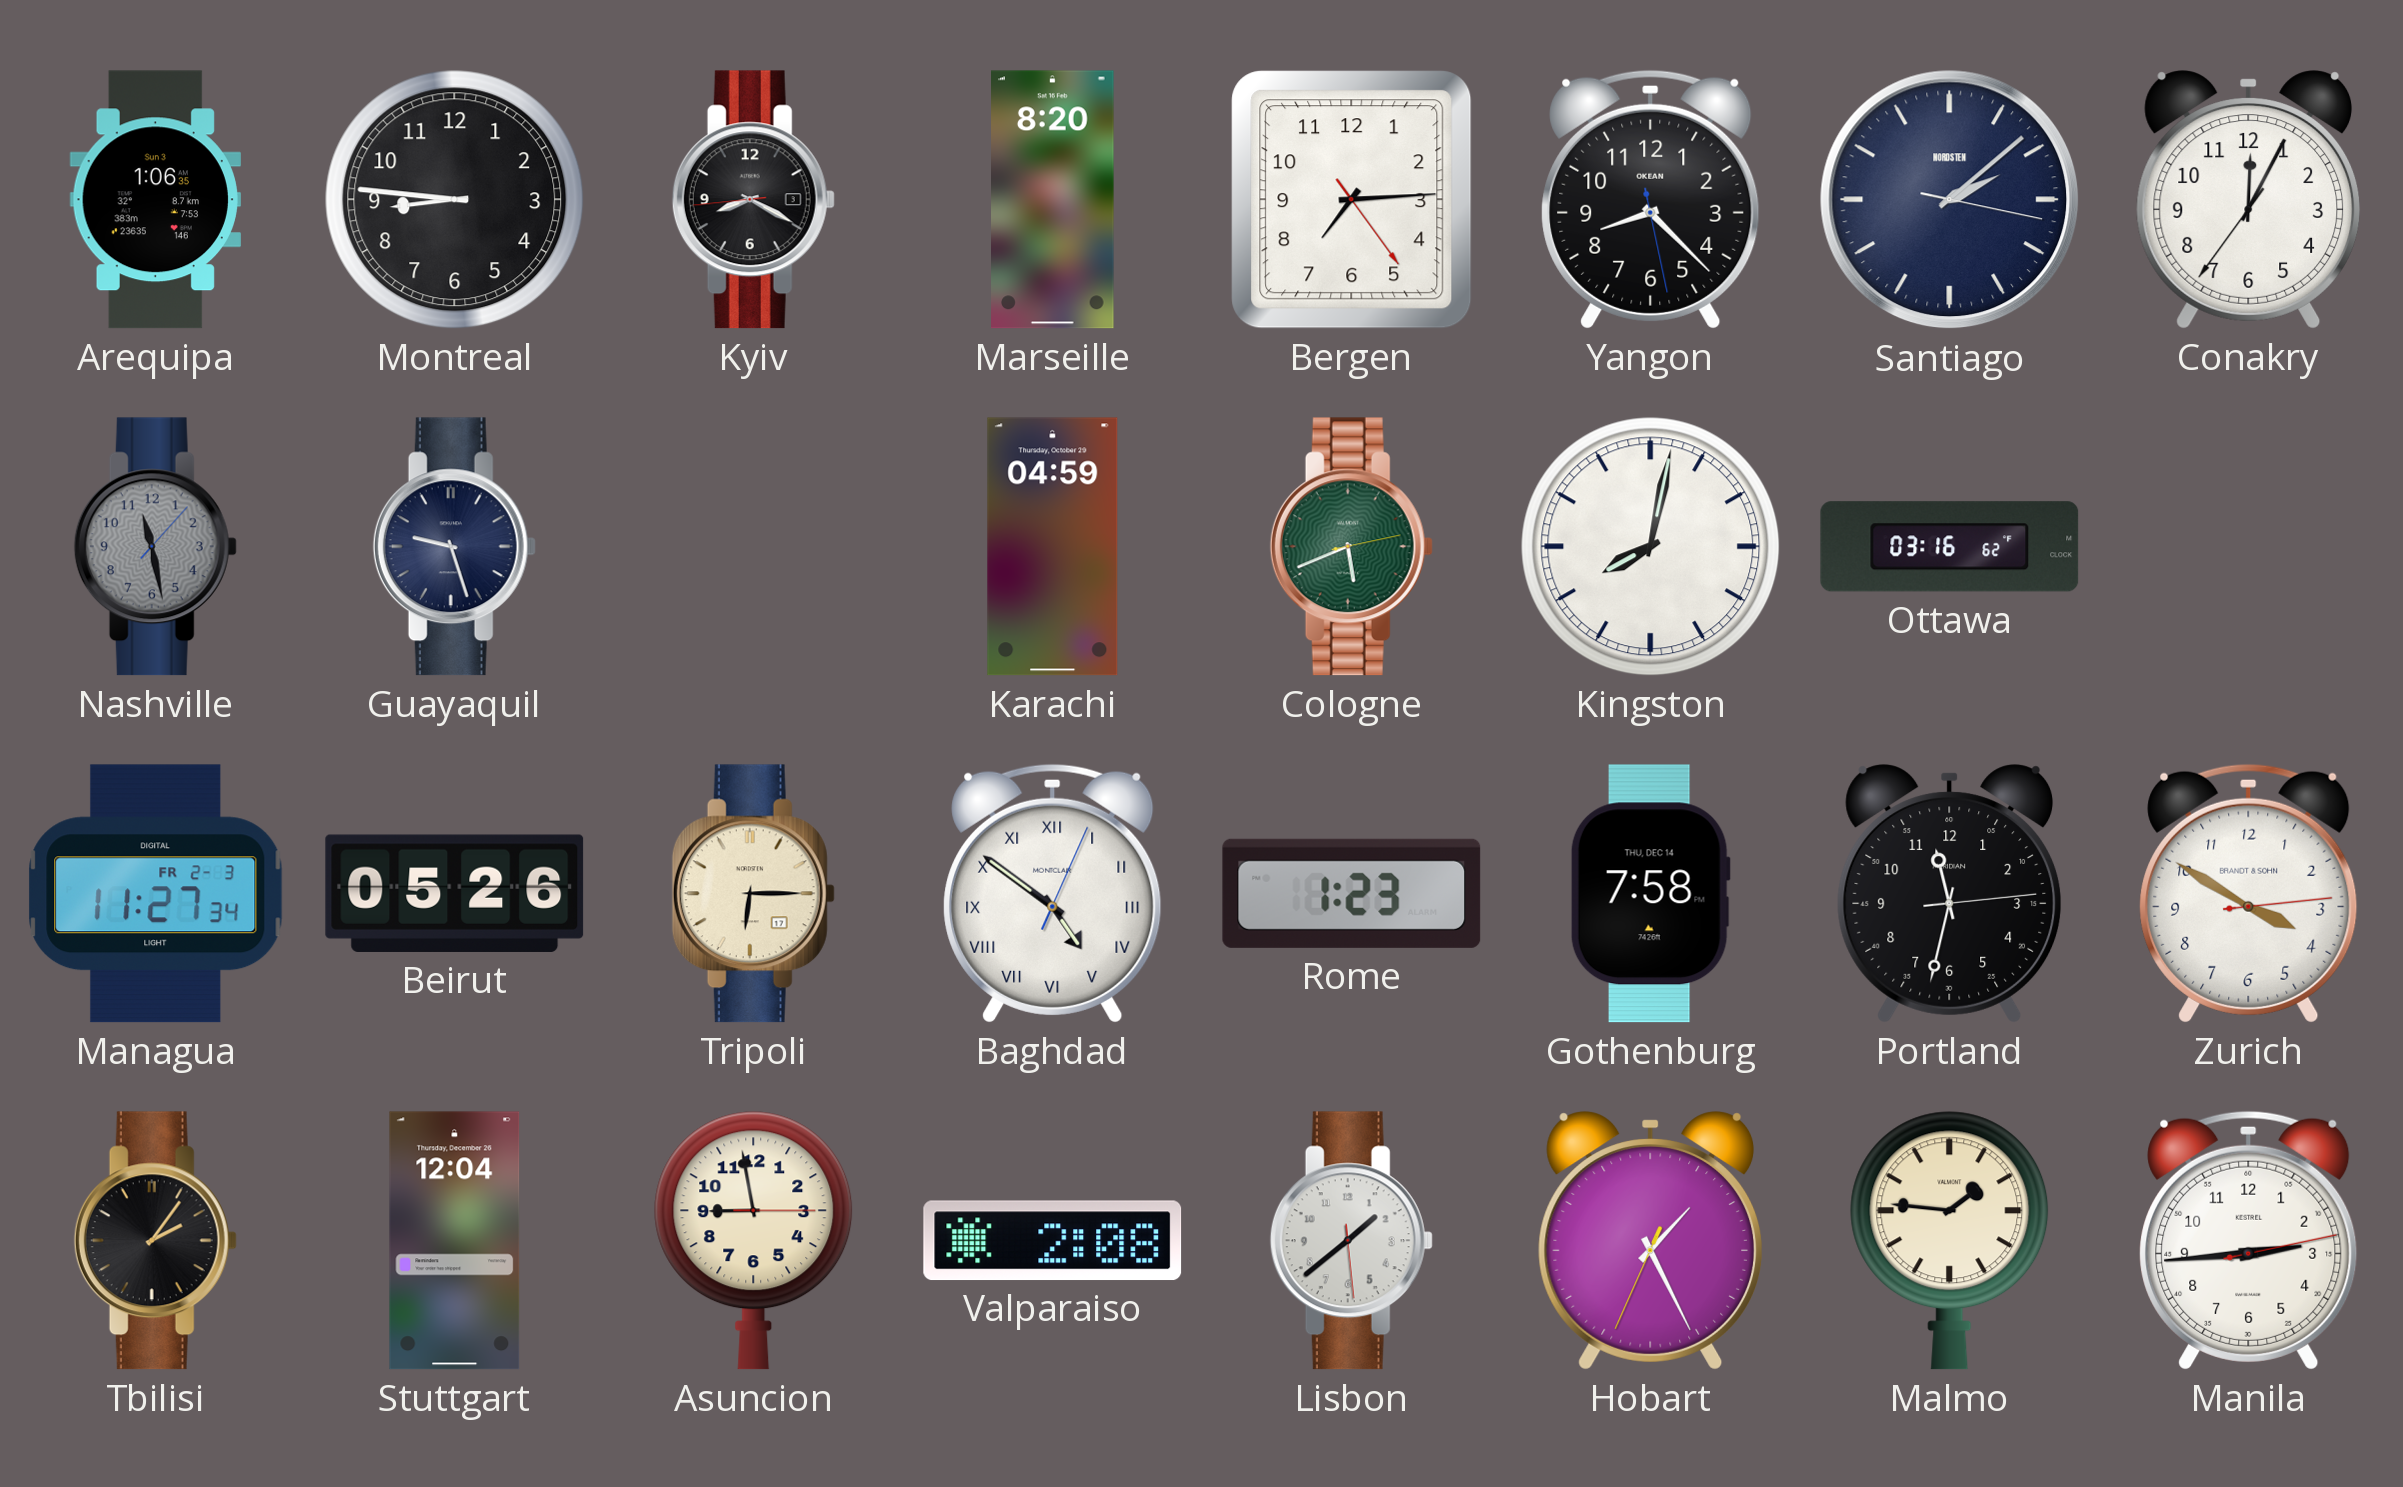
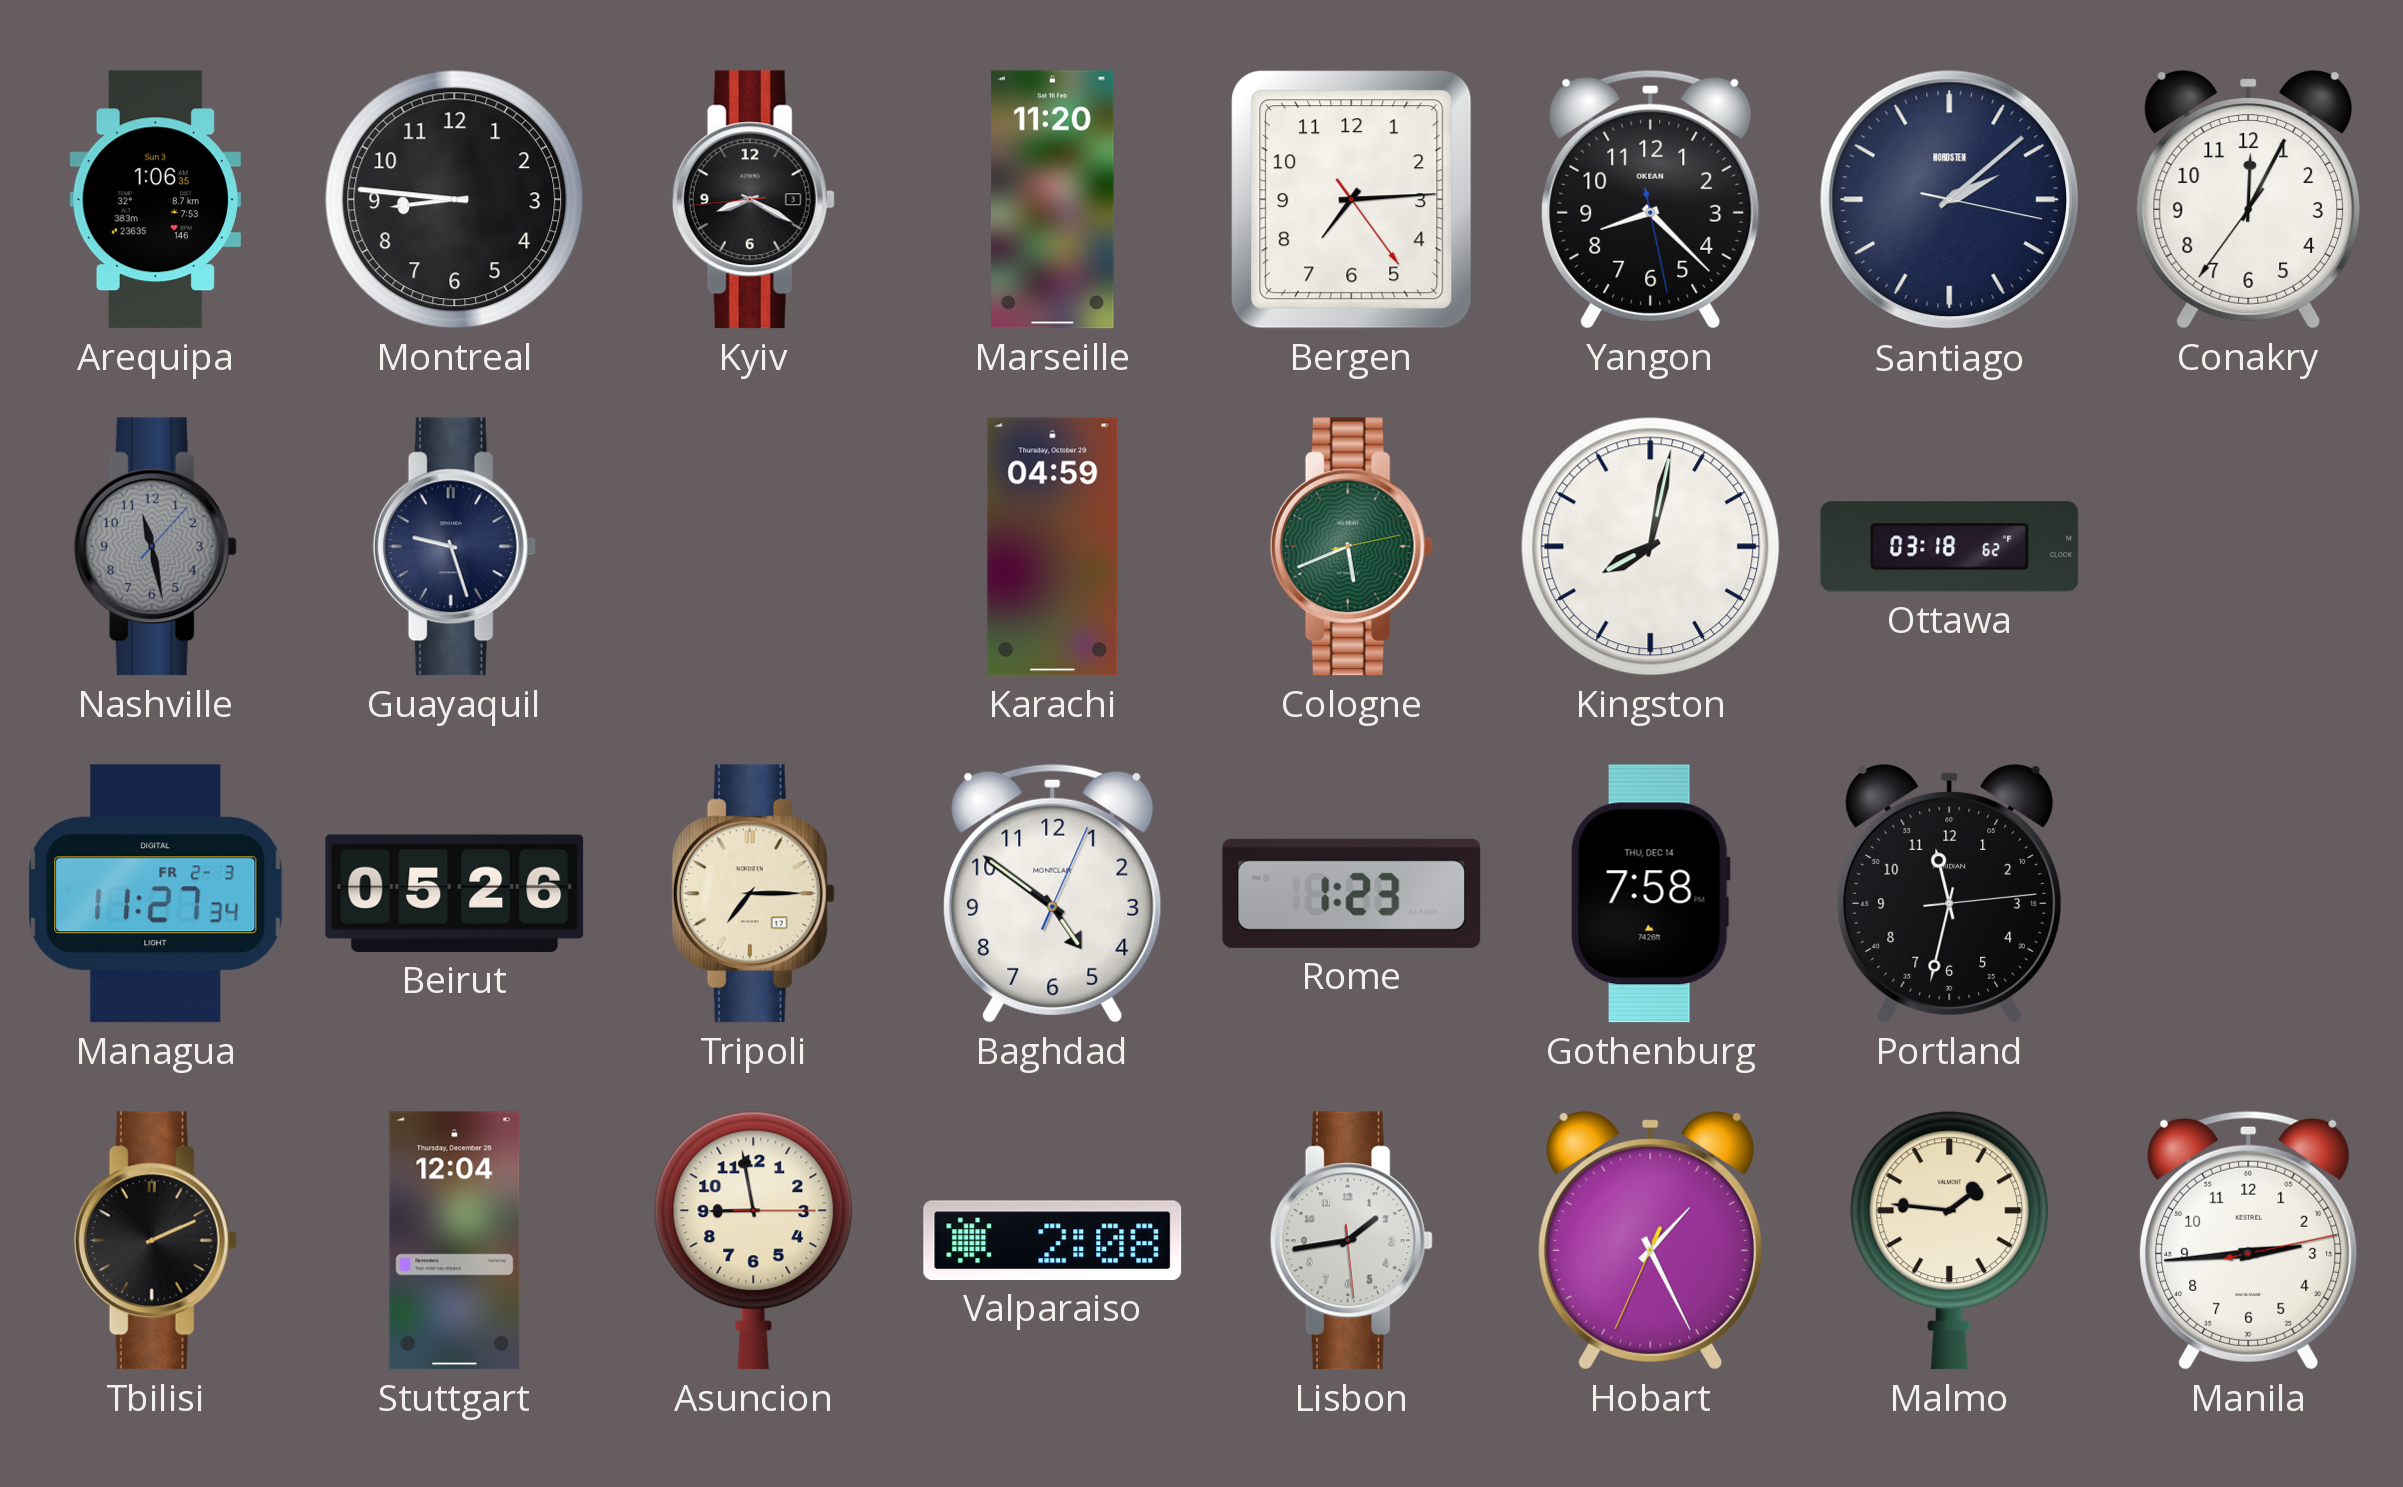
Marseille: 8:20 -> 11:20 (1053, 200)
Ottawa: 03:16 -> 03:18 (1950, 547)
Tripoli: 6:15 -> 7:15 (753, 894)
Baghdad numerals: Roman -> Arabic (1053, 893)
Zurich: 3:50 -> none (2249, 893)
Tbilisi: 2:06 -> 2:11 (155, 1241)
Lisbon: 1:38 -> 1:43 (1351, 1241)
